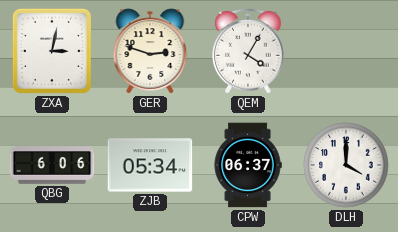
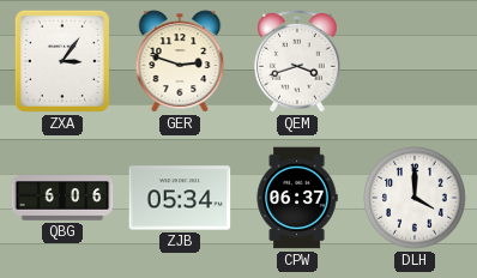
ZXA: 3:02 -> 3:06 (62, 61)
QEM: 4:05 -> 3:42 (297, 61)
